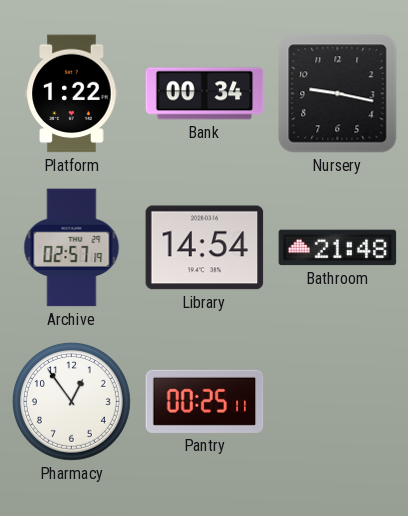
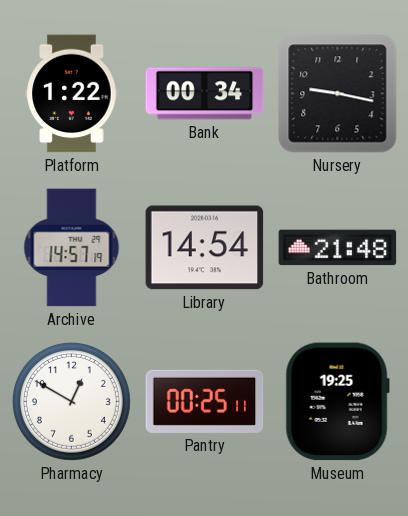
Archive: 02:57 -> 14:57 (72, 248)
Pharmacy: 12:54 -> 12:50 (71, 401)
Museum: none -> 19:25 (337, 402)
